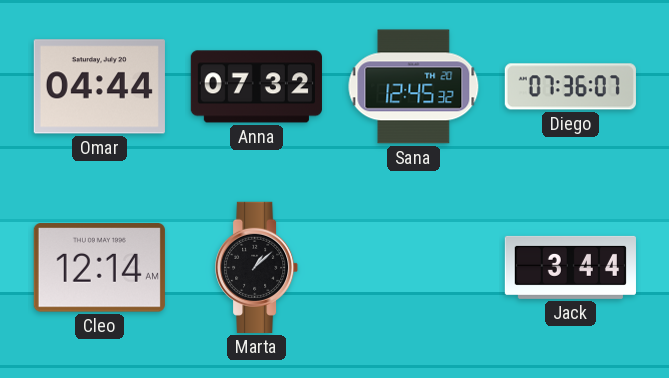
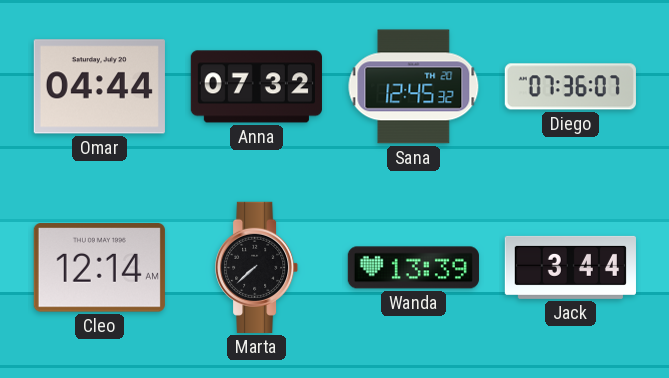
Marta: 1:08 -> 7:38 (257, 267)
Wanda: none -> 13:39 (413, 268)
